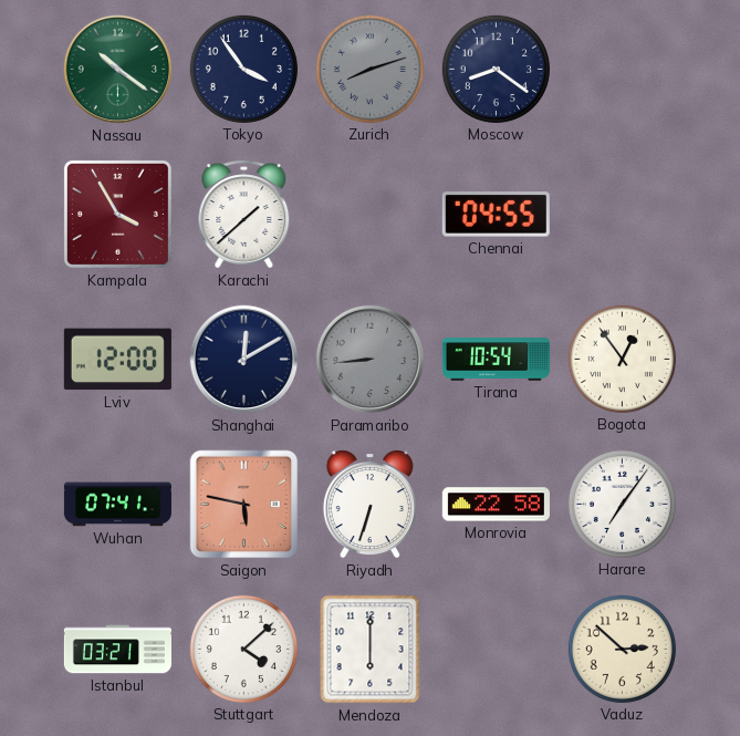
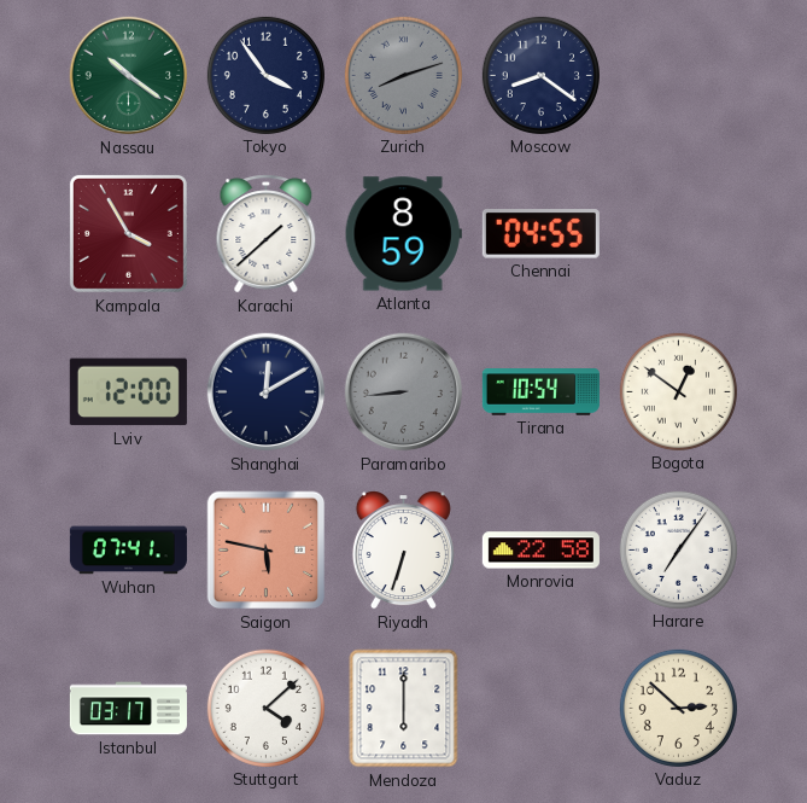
Atlanta: none -> 8:59 (403, 234)
Bogota: 12:54 -> 12:51 (678, 391)
Istanbul: 03:21 -> 03:17 (128, 709)
